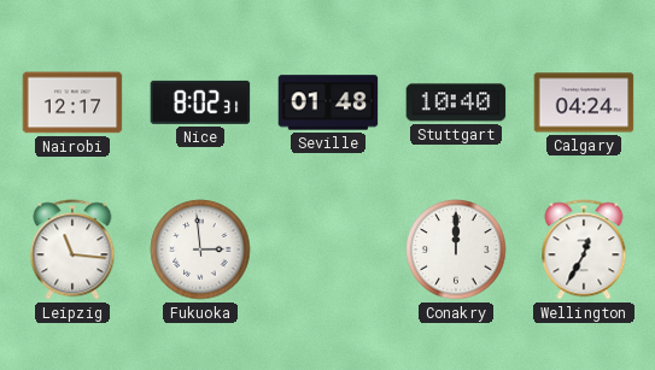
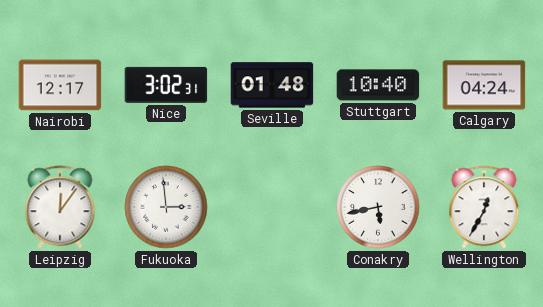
Nice: 8:02 -> 3:02 (166, 85)
Leipzig: 11:16 -> 12:06 (60, 207)
Conakry: 12:00 -> 5:43 (378, 207)
